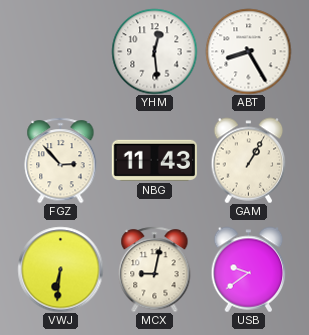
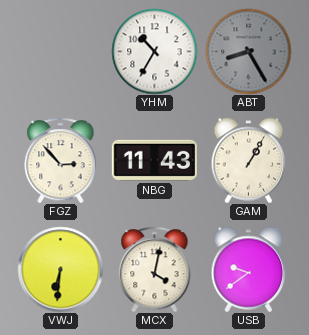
YHM: 12:29 -> 10:35 (154, 51)
ABT dial: white -> grey (248, 51)
MCX: 9:02 -> 4:02 (155, 269)
